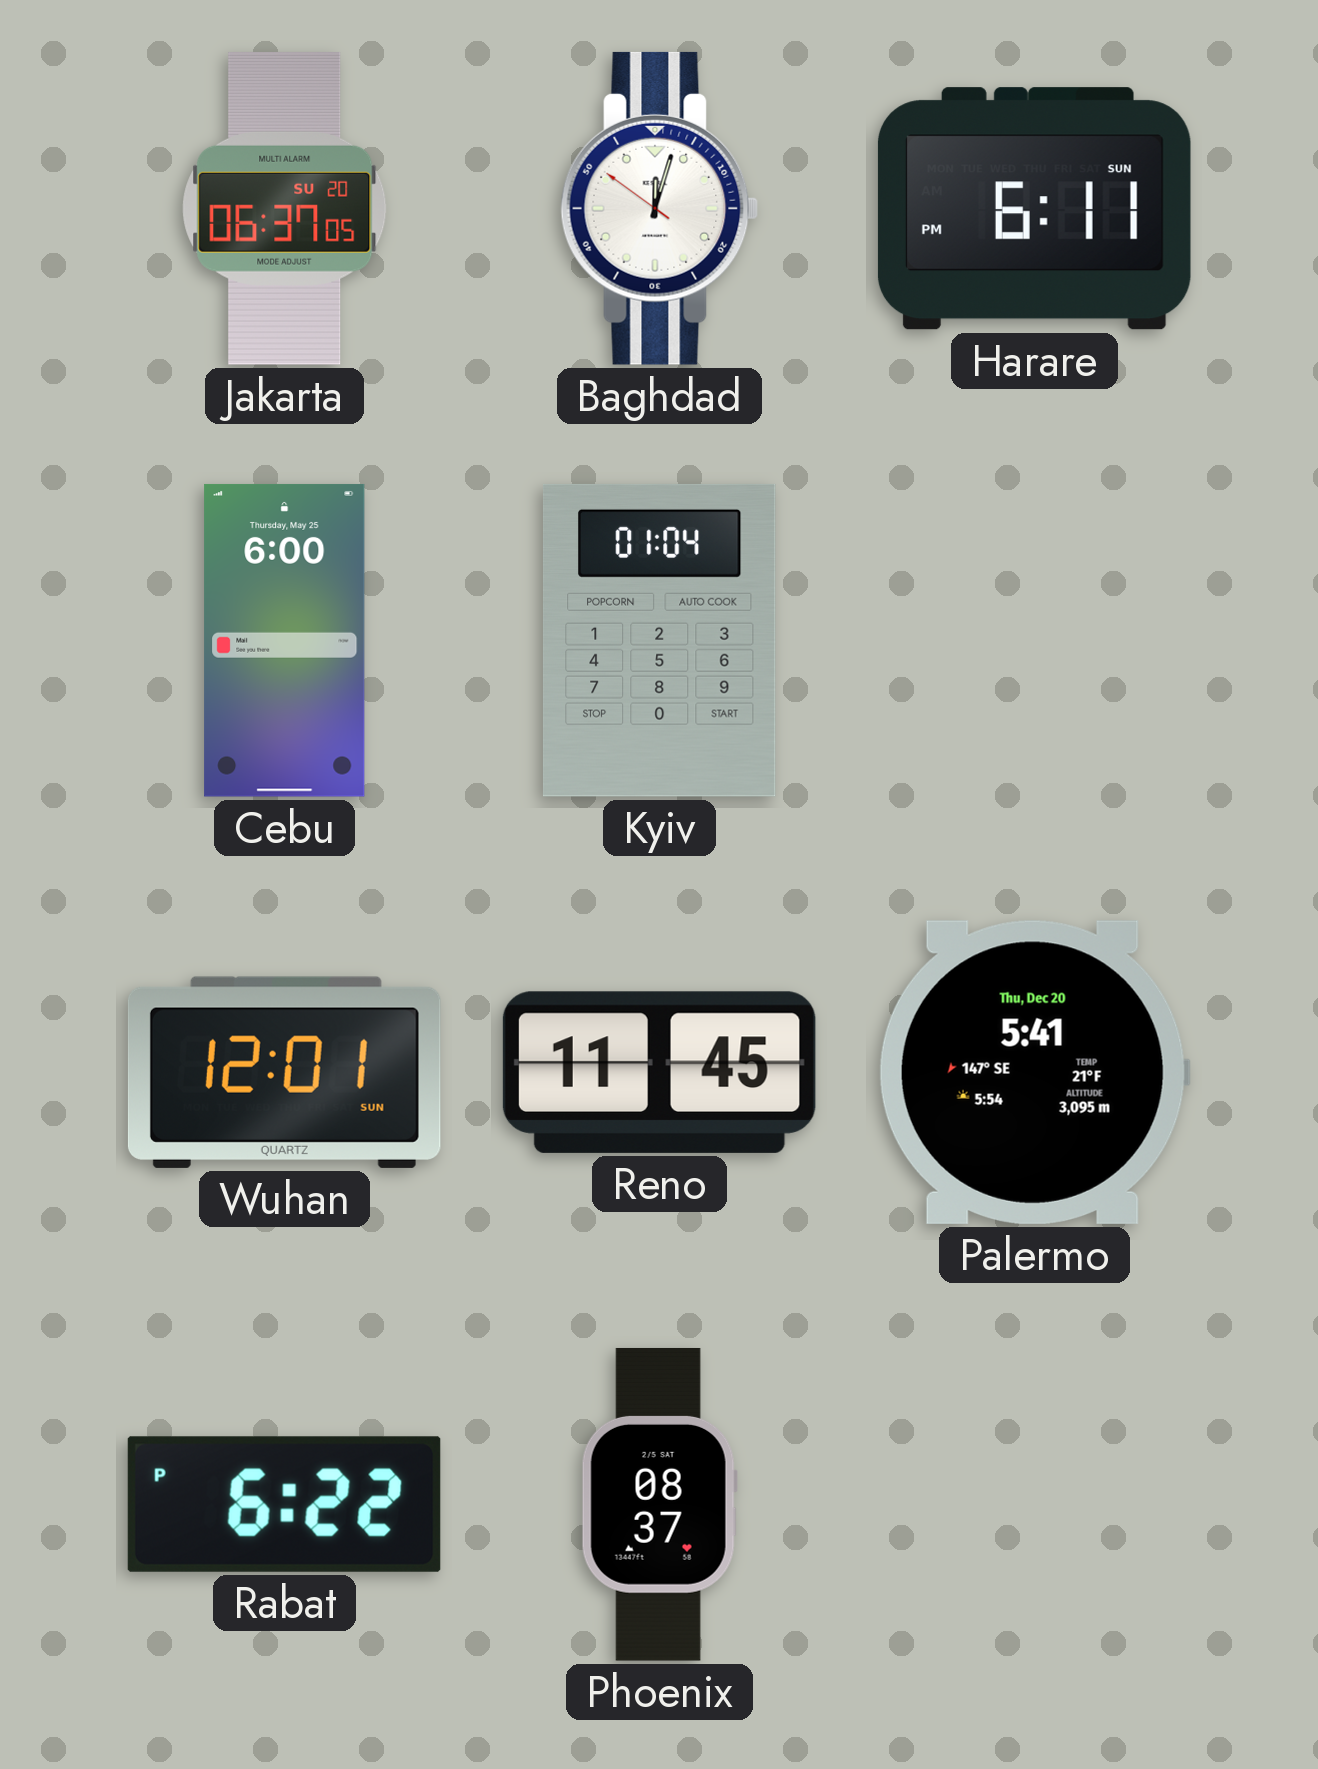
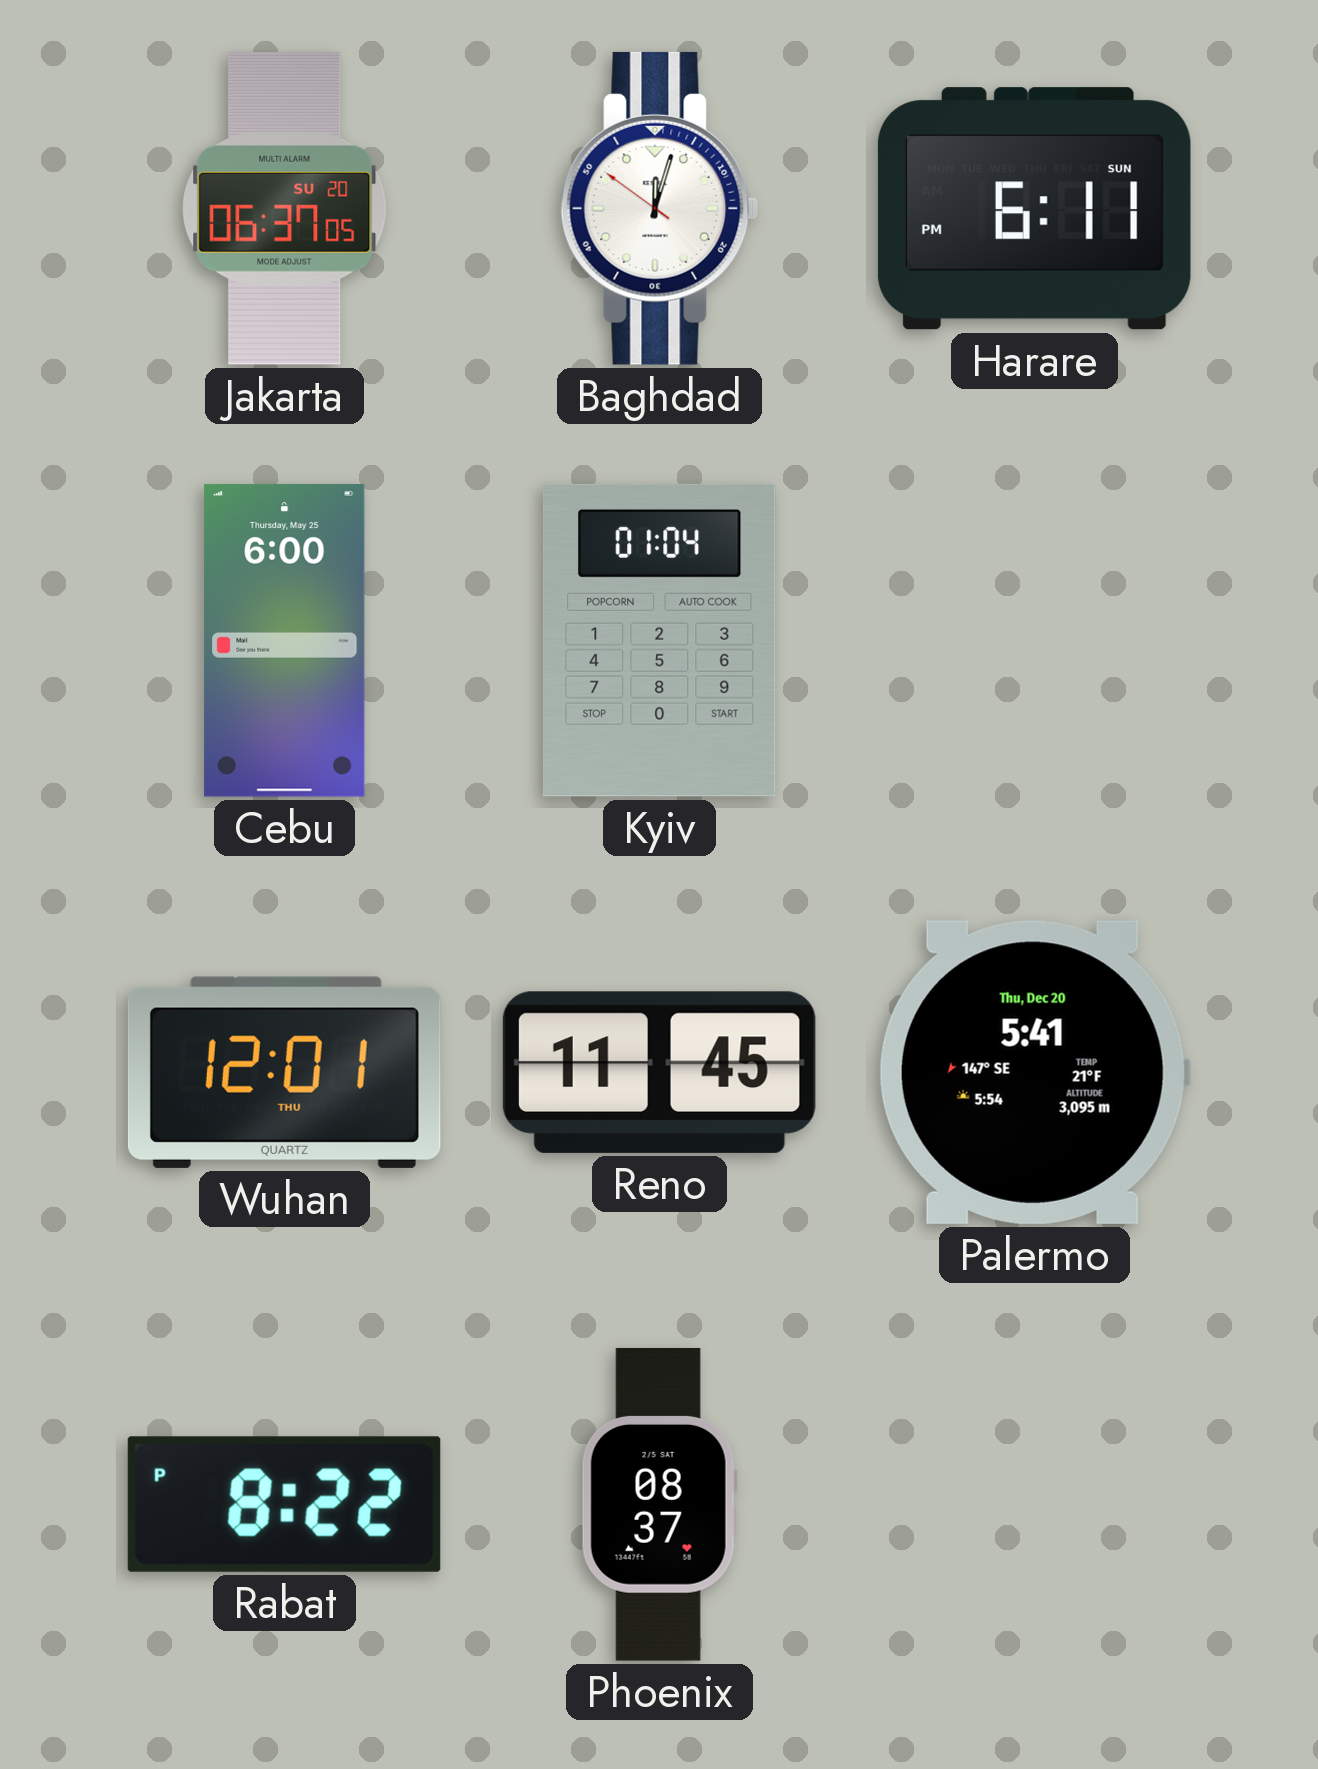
Wuhan date: SUN -> THU (284, 1072)
Rabat: 6:22 -> 8:22 (284, 1504)
